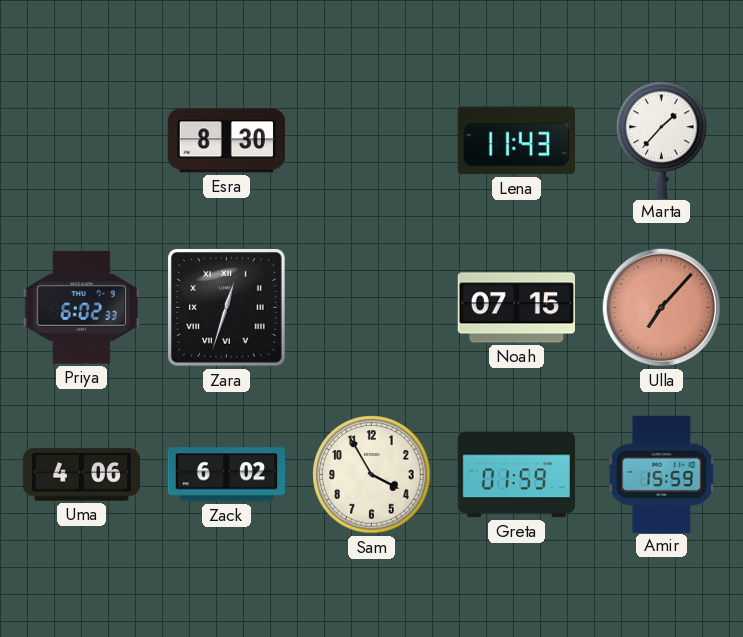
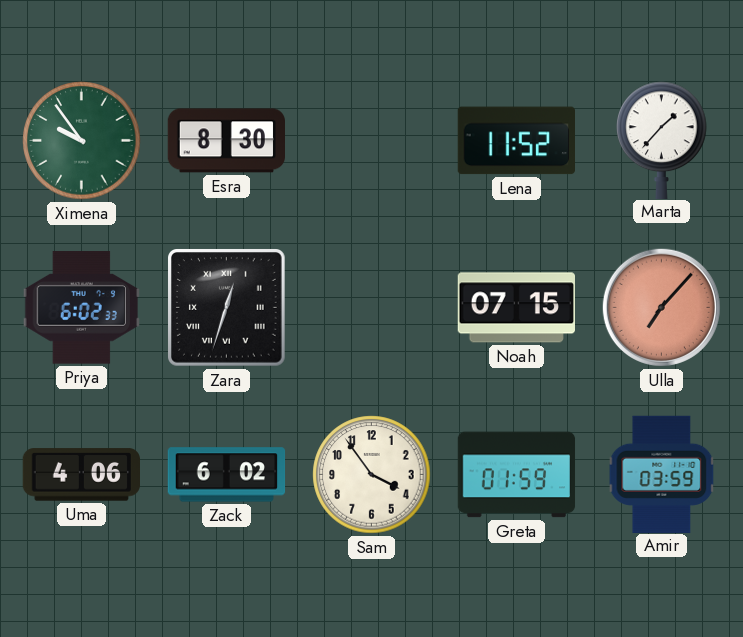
Ximena: none -> 9:54 (82, 141)
Lena: 11:43 -> 11:52 (516, 141)
Sam: 3:55 -> 3:54 (372, 475)
Amir: 15:59 -> 03:59 (662, 474)
